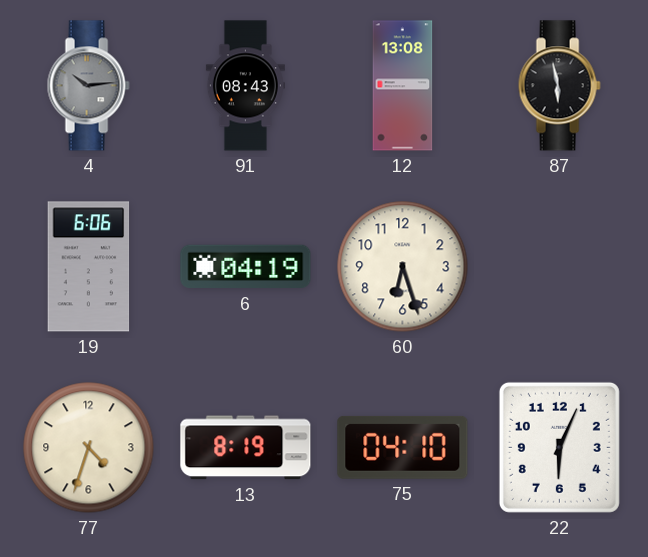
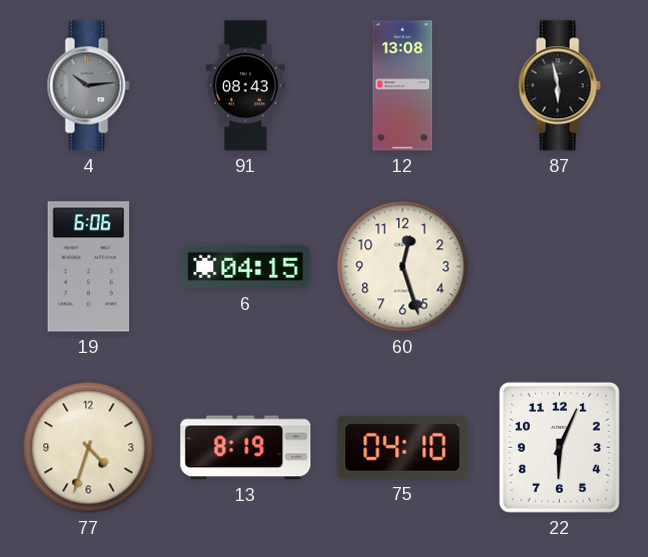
6: 04:19 -> 04:15 (246, 267)
60: 6:27 -> 12:27 (403, 267)
